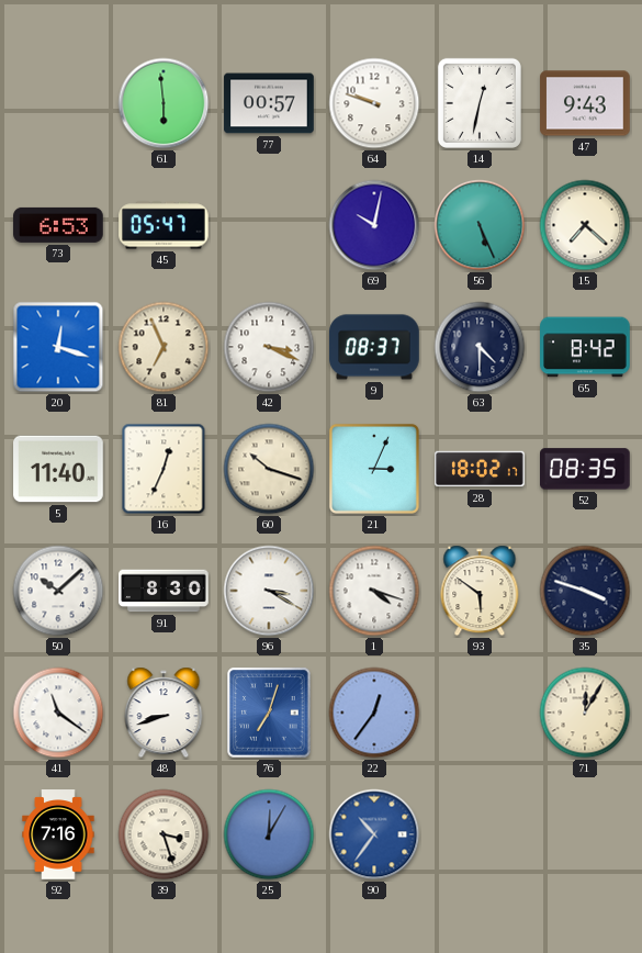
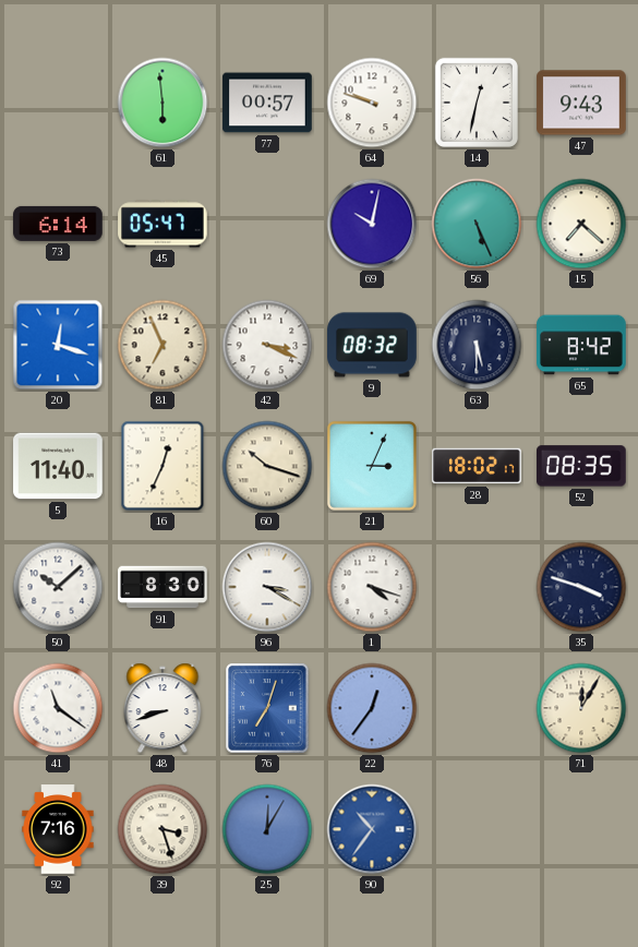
73: 6:53 -> 6:14 (58, 224)
9: 08:37 -> 08:32 (372, 345)
63: 4:30 -> 5:30 (477, 345)
93: 5:51 -> none (480, 591)
